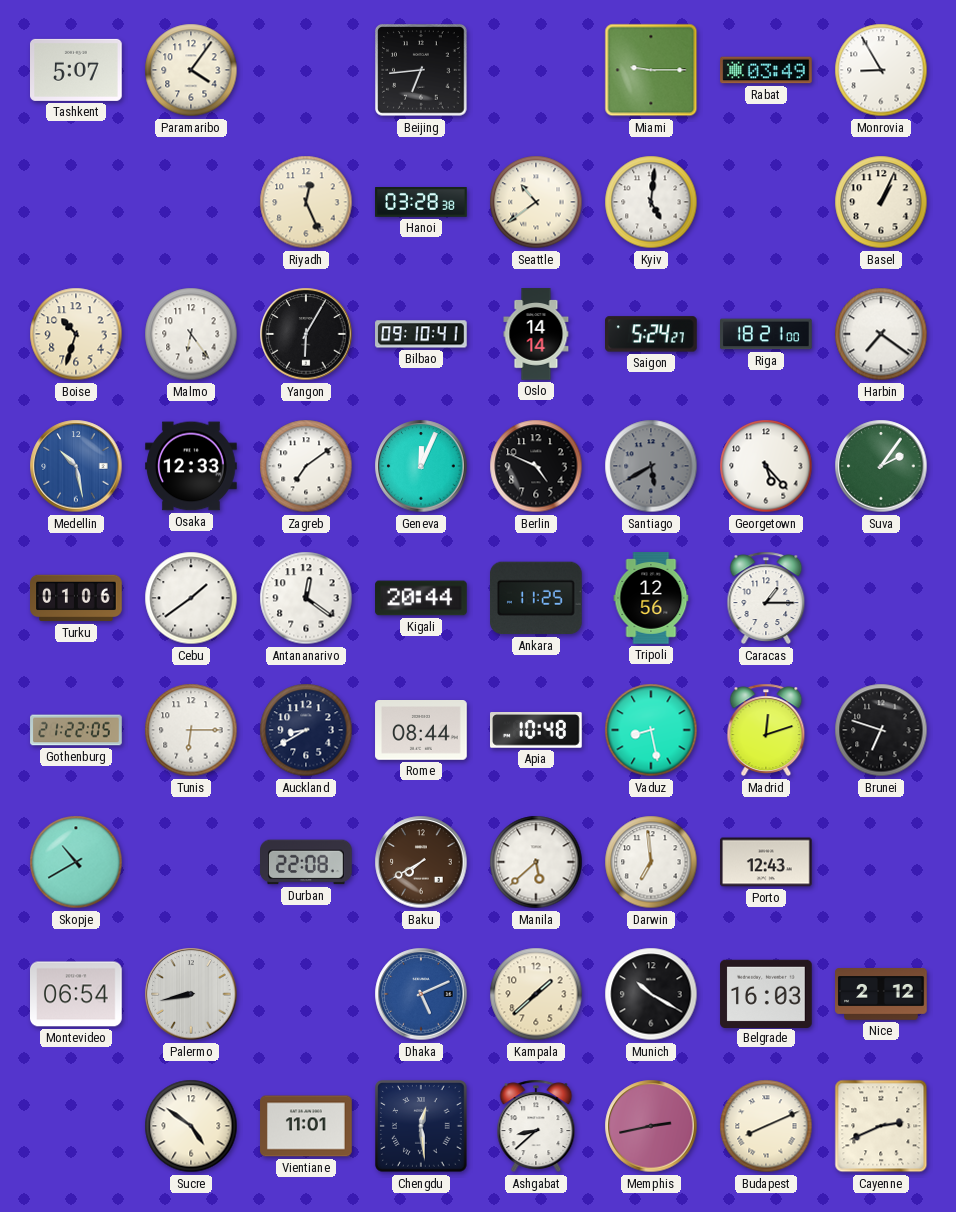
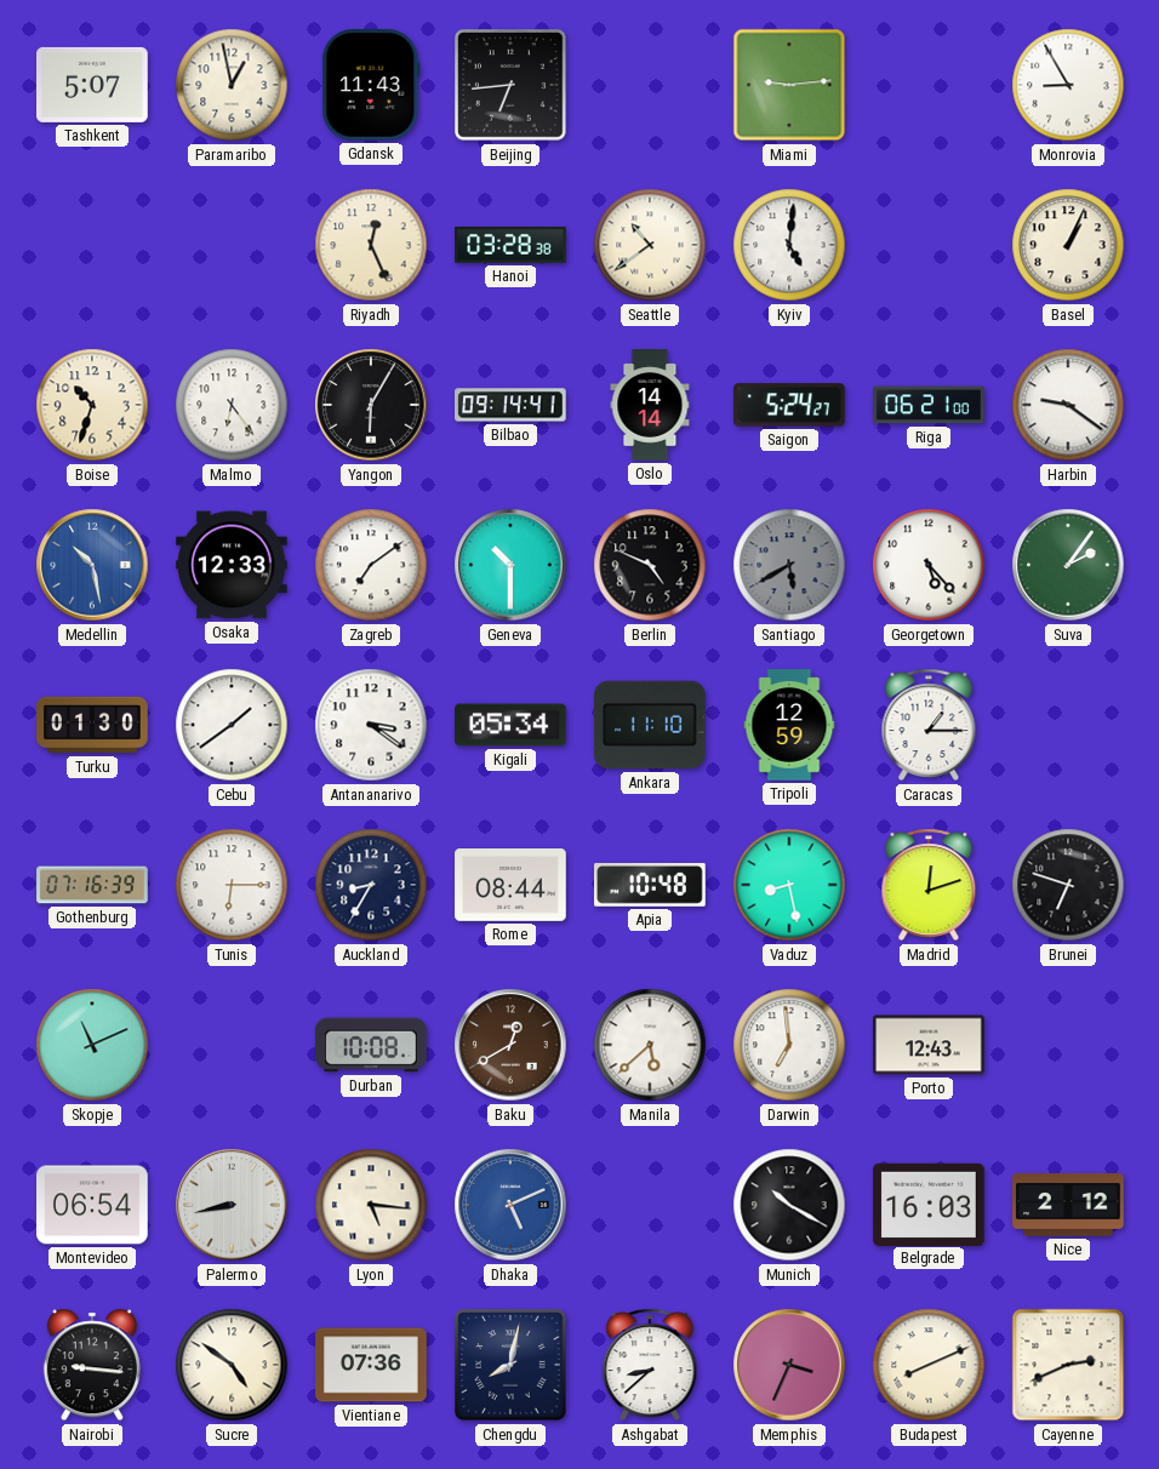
Paramaribo: 4:06 -> 12:58 (232, 85)
Gdansk: none -> 11:43 (371, 86)
Miami: 9:15 -> 9:14 (789, 85)
Rabat: 03:49 -> none (766, 70)
Bilbao: 09:10 -> 09:14 (510, 405)
Riga: 18:21 -> 06:21 (929, 405)
Harbin: 7:21 -> 9:21 (1068, 405)
Geneva: 12:04 -> 10:30 (510, 565)
Turku: 01:06 -> 01:30 (92, 725)
Antananarivo: 12:21 -> 3:21 (371, 725)
Kigali: 20:44 -> 05:34 (510, 725)
Ankara: 11:25 -> 11:10 (651, 725)
Tripoli: 12:56 -> 12:59 (789, 725)
Gothenburg: 21:22 -> 07:16 (92, 885)
Auckland: 8:40 -> 8:35 (371, 885)
Skopje: 10:40 -> 11:11 (92, 1045)
Durban: 22:08 -> 10:08 (372, 1045)
Baku: 7:40 -> 12:40 (510, 1045)
Lyon: none -> 5:16 (371, 1205)
Kampala: 1:38 -> none (536, 994)
Nairobi: none -> 9:16 (92, 1365)
Vientiane: 11:01 -> 07:36 (371, 1365)
Chengdu: 12:29 -> 8:02 (510, 1365)
Memphis: 2:43 -> 3:34 (789, 1365)
